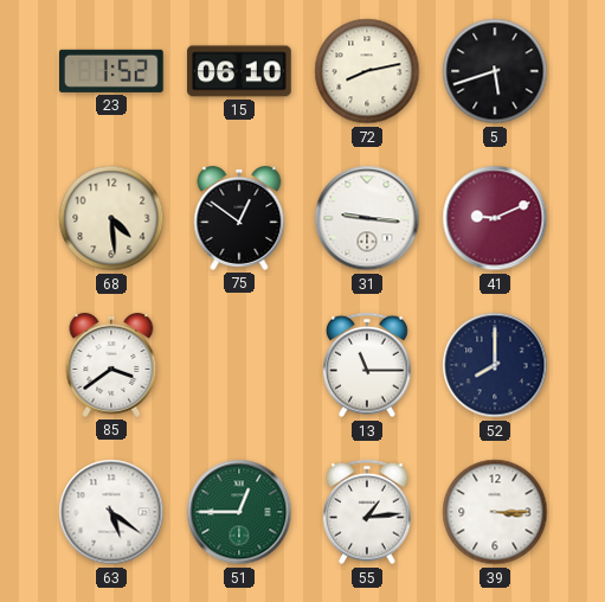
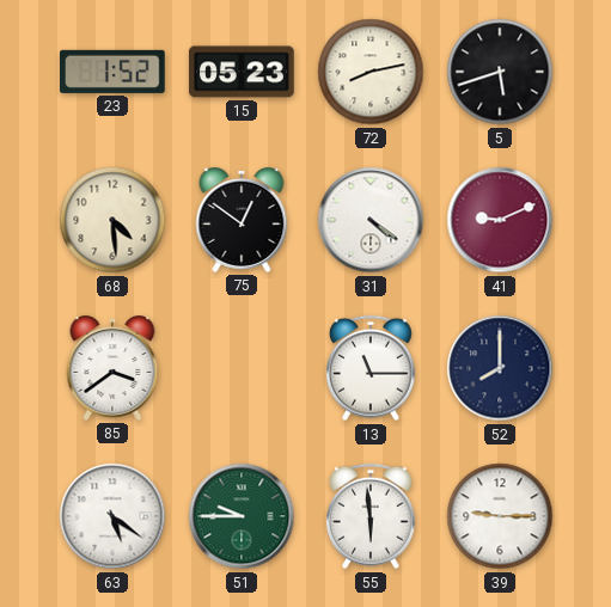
15: 06:10 -> 05:23 (242, 72)
31: 9:16 -> 4:21 (371, 220)
51: 12:45 -> 9:45 (242, 516)
55: 1:14 -> 5:59 (371, 516)
39: 3:15 -> 9:15 (500, 516)
